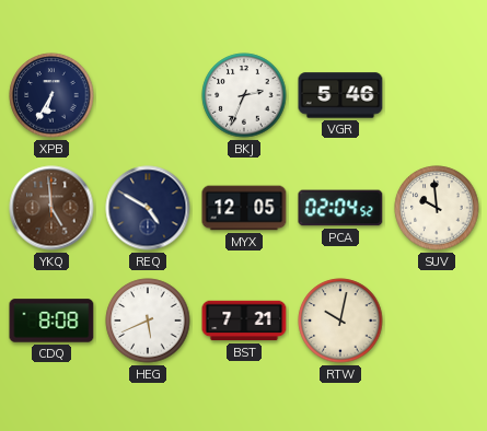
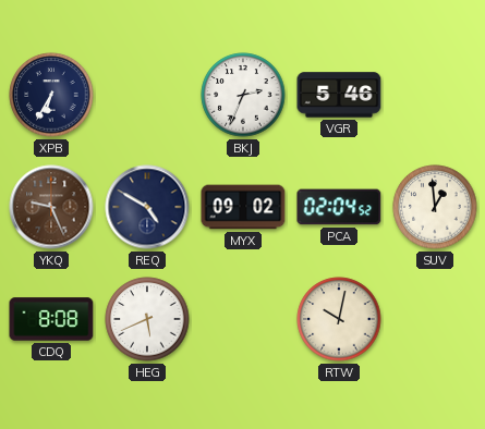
YKQ: 4:59 -> 9:26 (51, 207)
MYX: 12:05 -> 09:02 (243, 207)
SUV: 9:59 -> 12:59 (435, 207)
BST: 7:21 -> none (244, 321)
